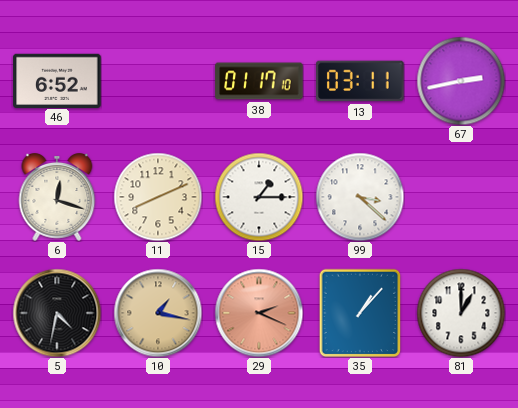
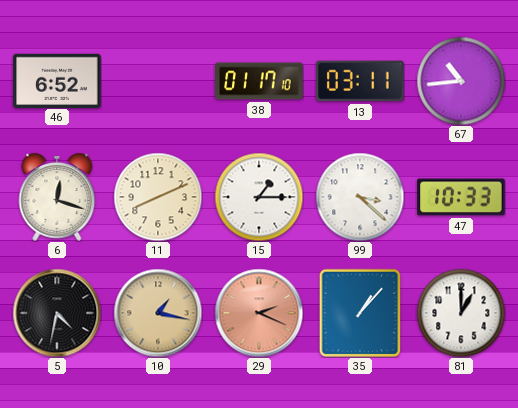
67: 2:43 -> 10:44 (461, 81)
47: none -> 10:33 (461, 197)
